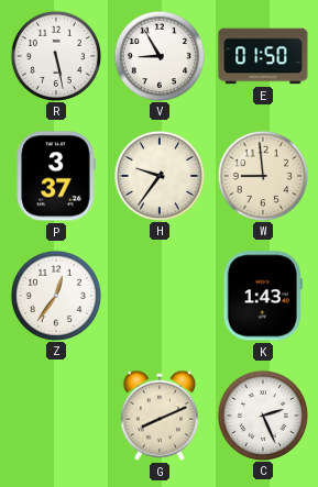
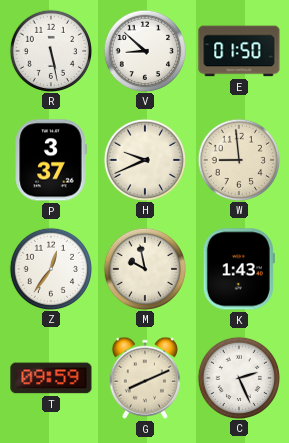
V: 8:55 -> 8:52 (144, 50)
H: 9:36 -> 9:41 (144, 159)
M: none -> 9:58 (144, 268)
T: none -> 09:59 (51, 378)
